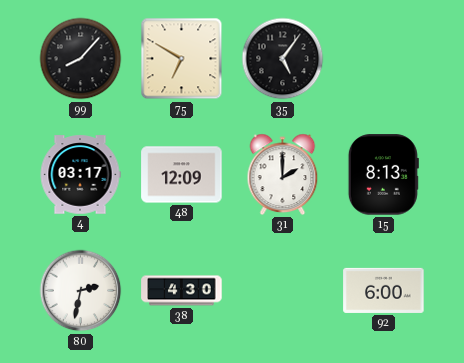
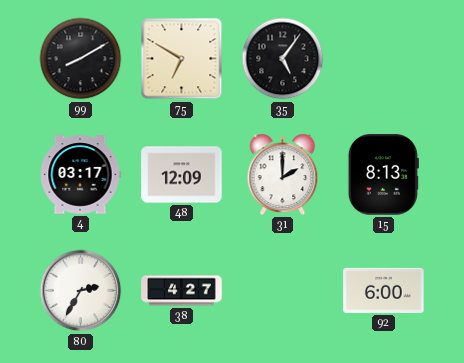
99: 8:07 -> 8:10 (81, 59)
80: 2:32 -> 2:35 (81, 291)
38: 4:30 -> 4:27 (182, 291)
